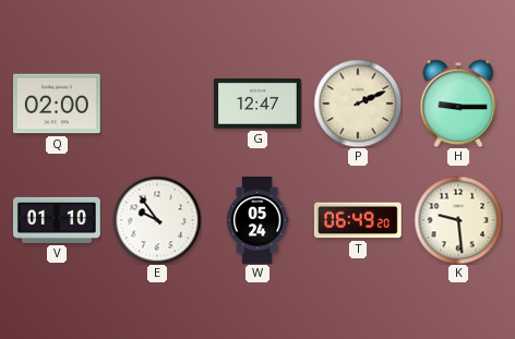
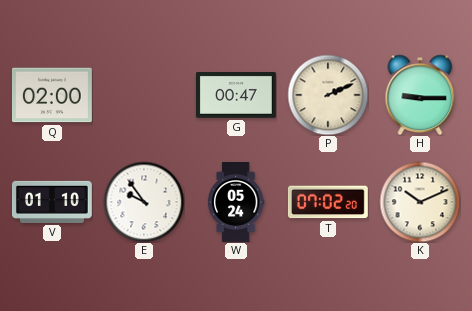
G: 12:47 -> 00:47 (236, 96)
T: 06:49 -> 07:02 (328, 202)
K: 9:29 -> 10:11 (420, 202)
